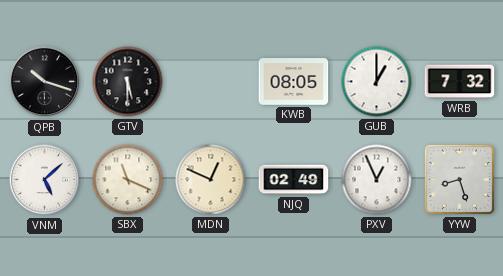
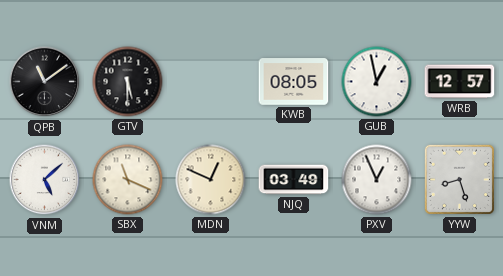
QPB: 10:18 -> 11:09 (45, 82)
GUB: 1:00 -> 12:58 (377, 82)
WRB: 7:32 -> 12:57 (460, 82)
NJQ: 02:49 -> 03:49 (294, 180)
